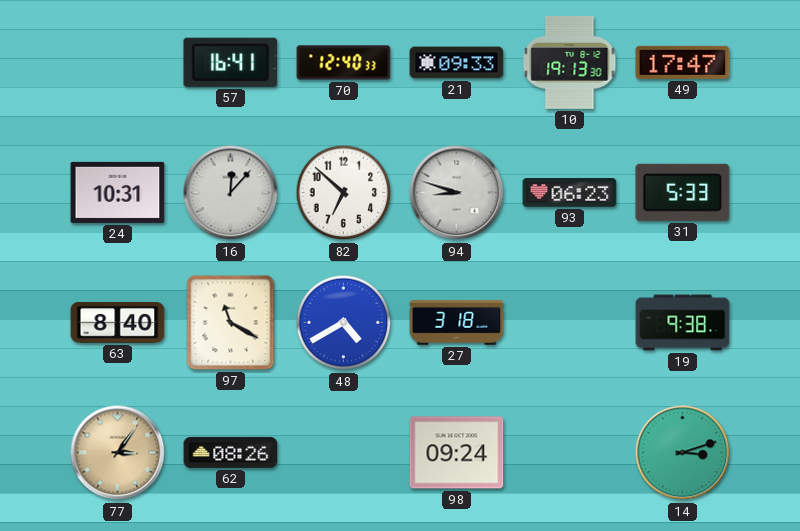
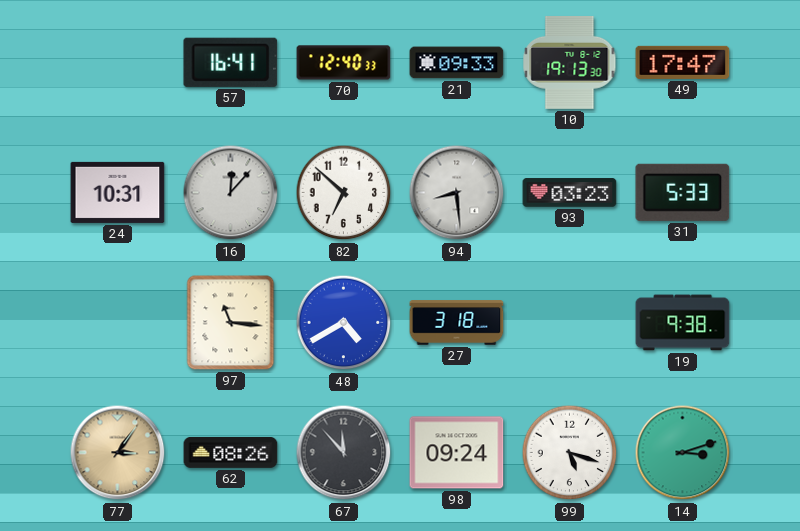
94: 8:48 -> 8:29 (457, 193)
93: 06:23 -> 03:23 (570, 193)
63: 8:40 -> none (118, 322)
97: 11:20 -> 11:16 (231, 323)
67: none -> 11:53 (344, 453)
99: none -> 5:18 (570, 453)
